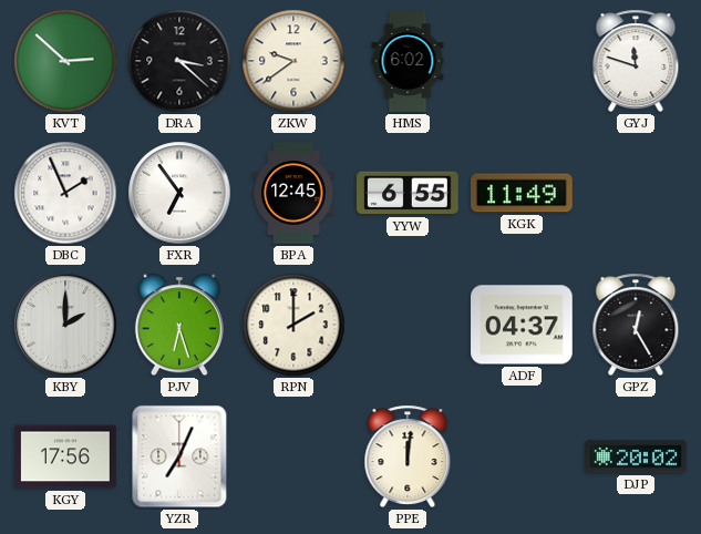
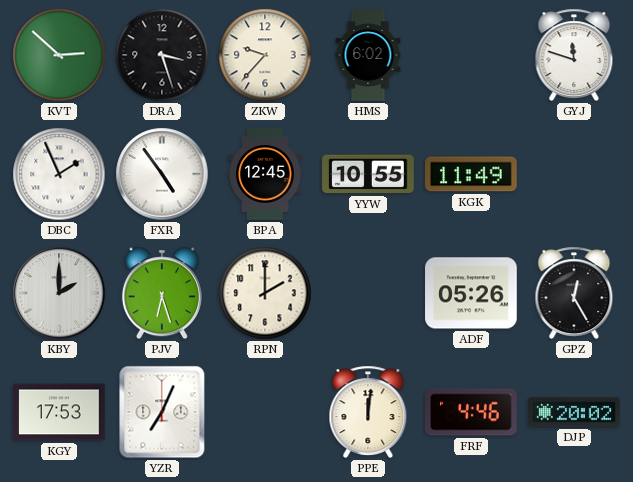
DRA: 3:22 -> 3:27 (162, 55)
ZKW: 9:39 -> 9:37 (265, 55)
FXR: 6:54 -> 4:54 (162, 174)
YYW: 6:55 -> 10:55 (368, 174)
ADF: 04:37 -> 05:26 (471, 293)
KGY: 17:56 -> 17:53 (59, 412)
FRF: none -> 4:46 (471, 412)
